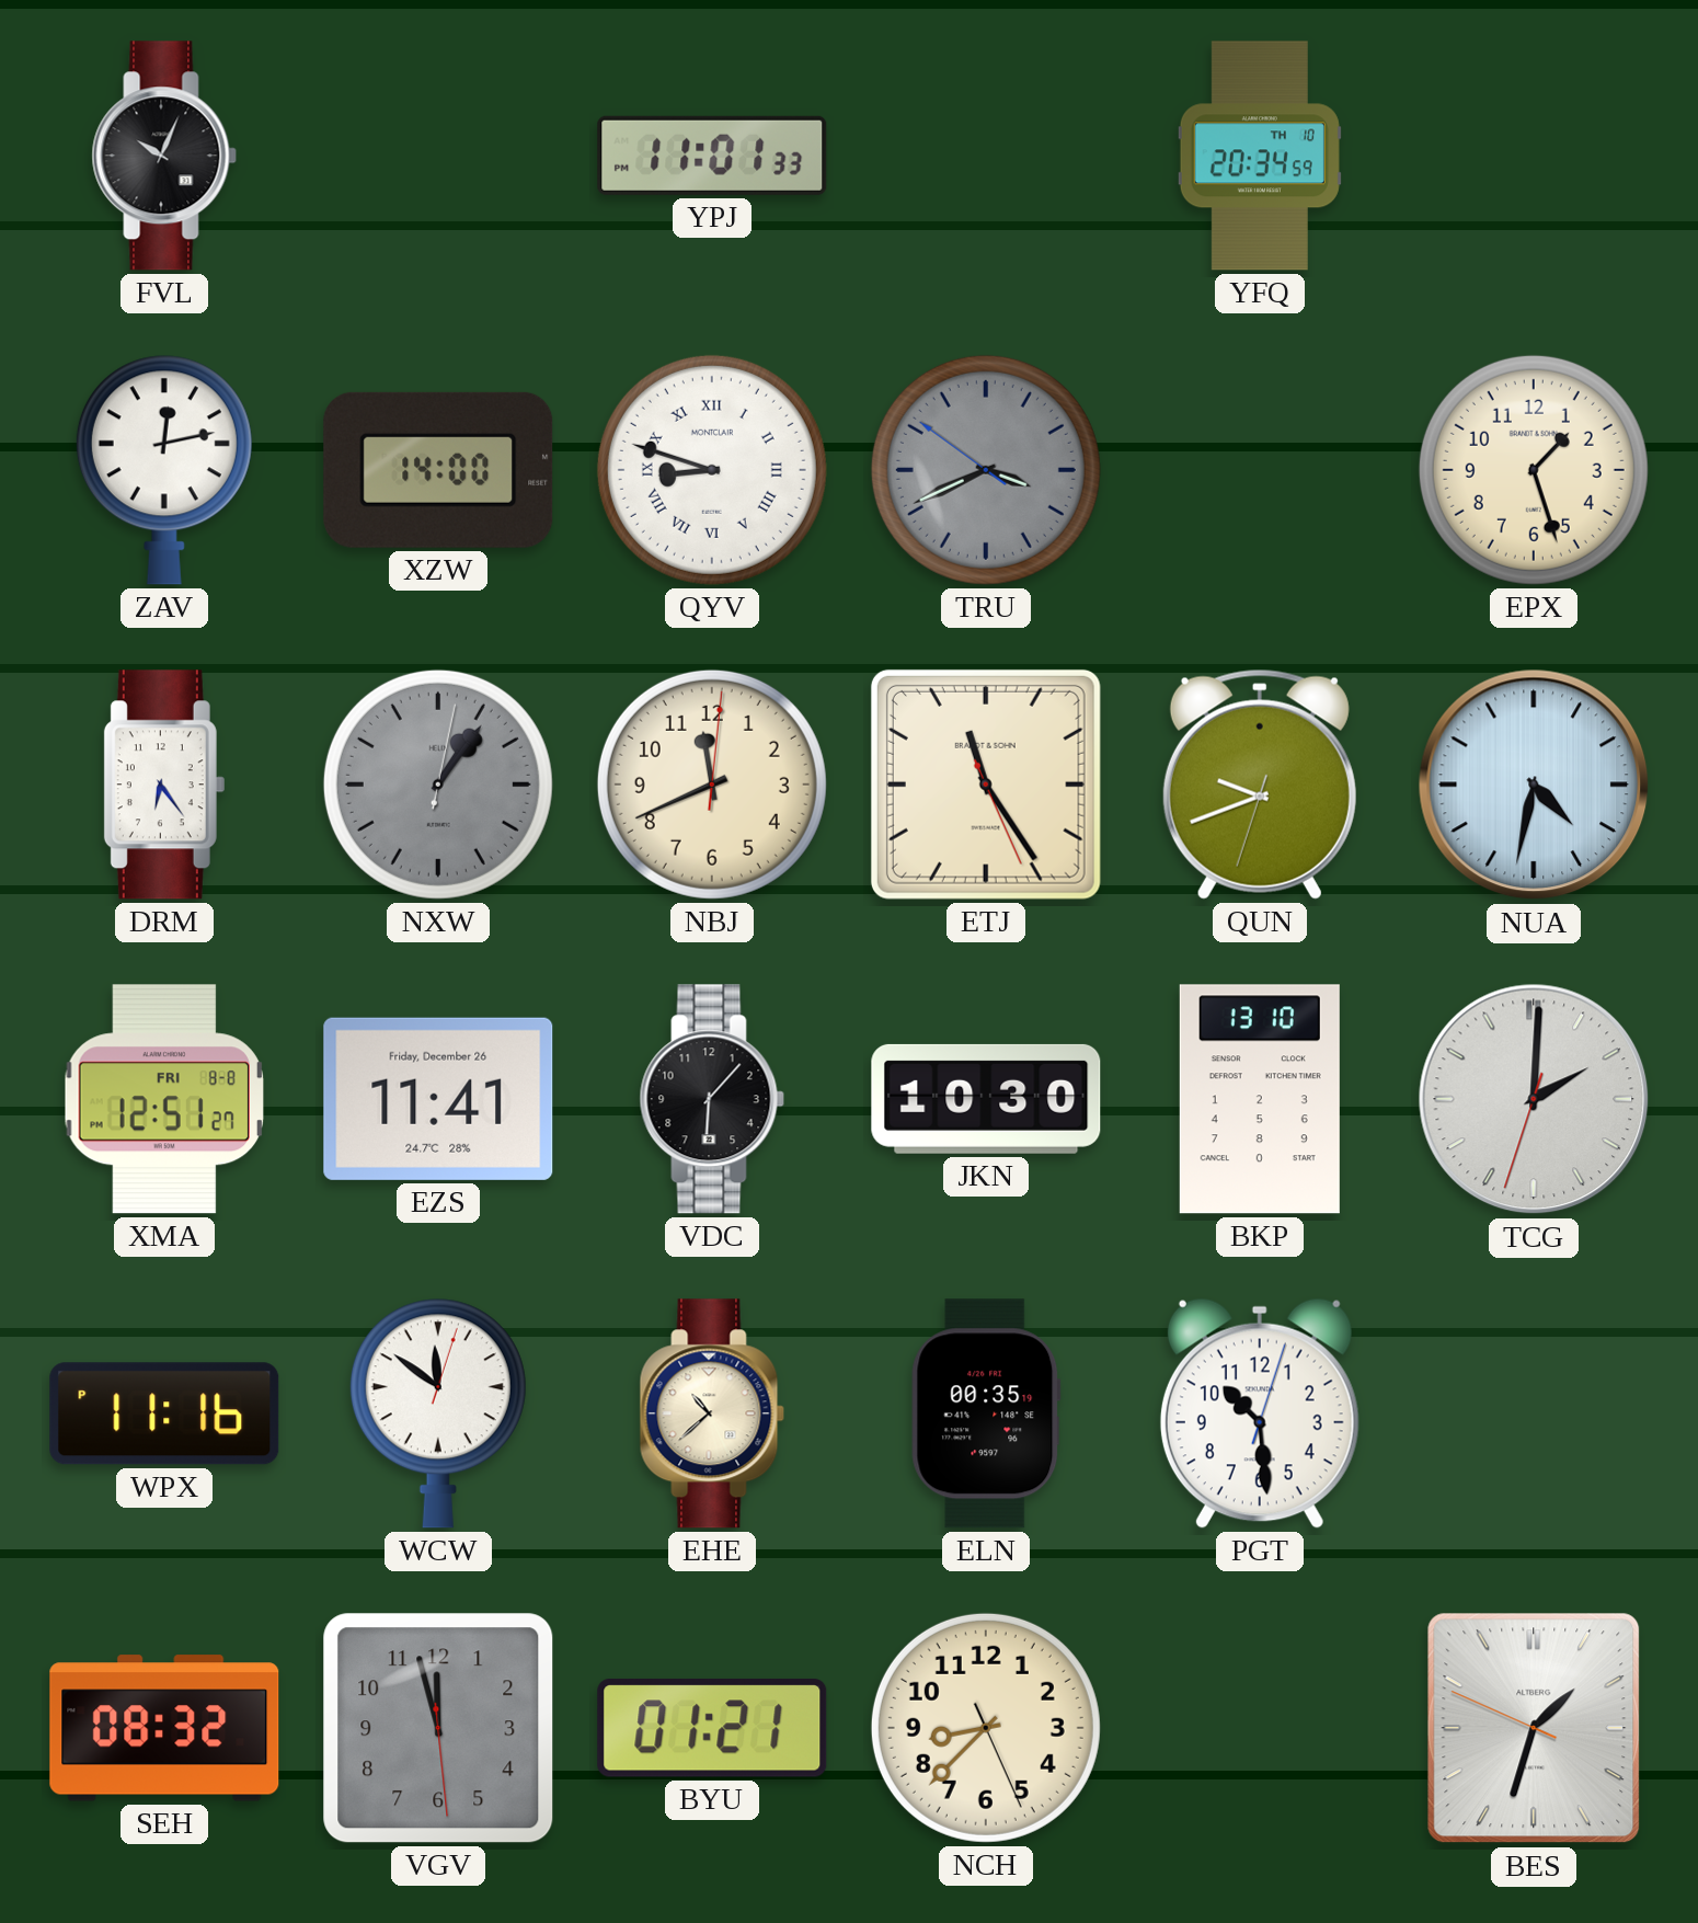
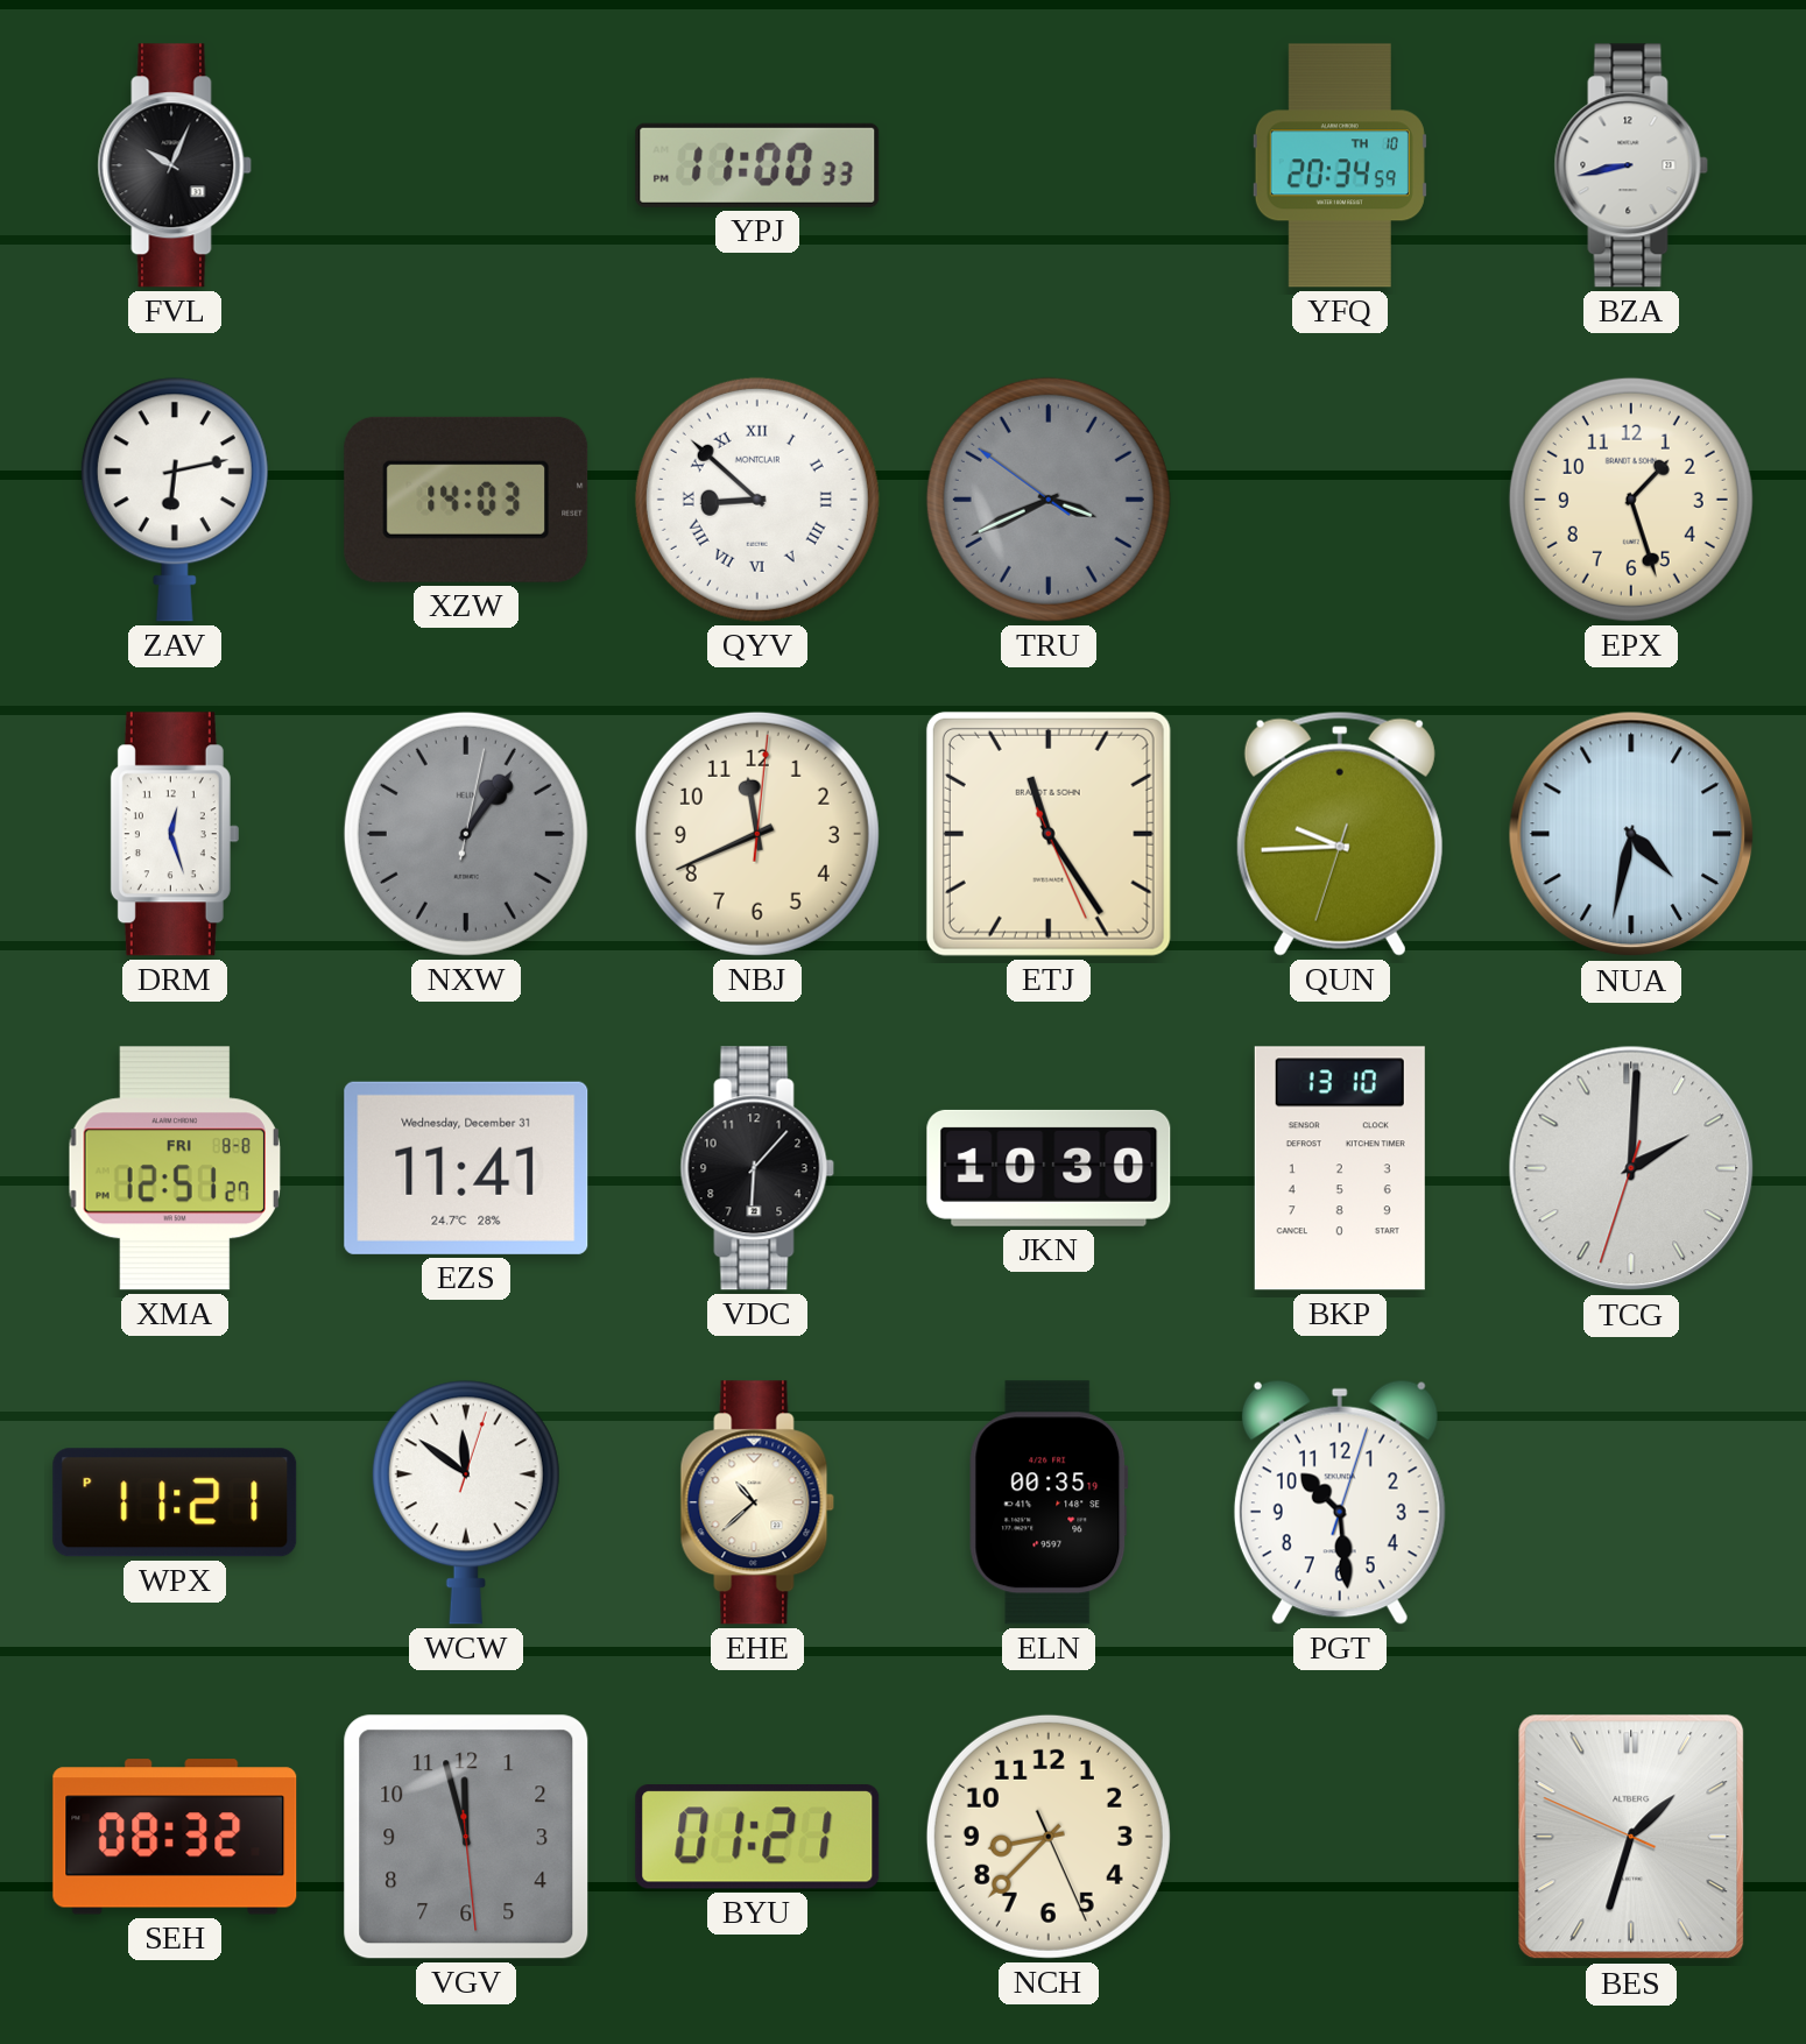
YPJ: 11:01 -> 11:00 (757, 165)
BZA: none -> 8:43 (1631, 165)
ZAV: 12:13 -> 6:13 (175, 500)
XZW: 14:00 -> 14:03 (466, 500)
QYV: 8:48 -> 8:52 (757, 500)
DRM: 6:24 -> 12:27 (175, 834)
QUN: 9:41 -> 9:44 (1340, 834)
EZS date: Friday, December 26 -> Wednesday, December 31 (466, 1168)
WPX: 11:16 -> 11:21 (175, 1502)
